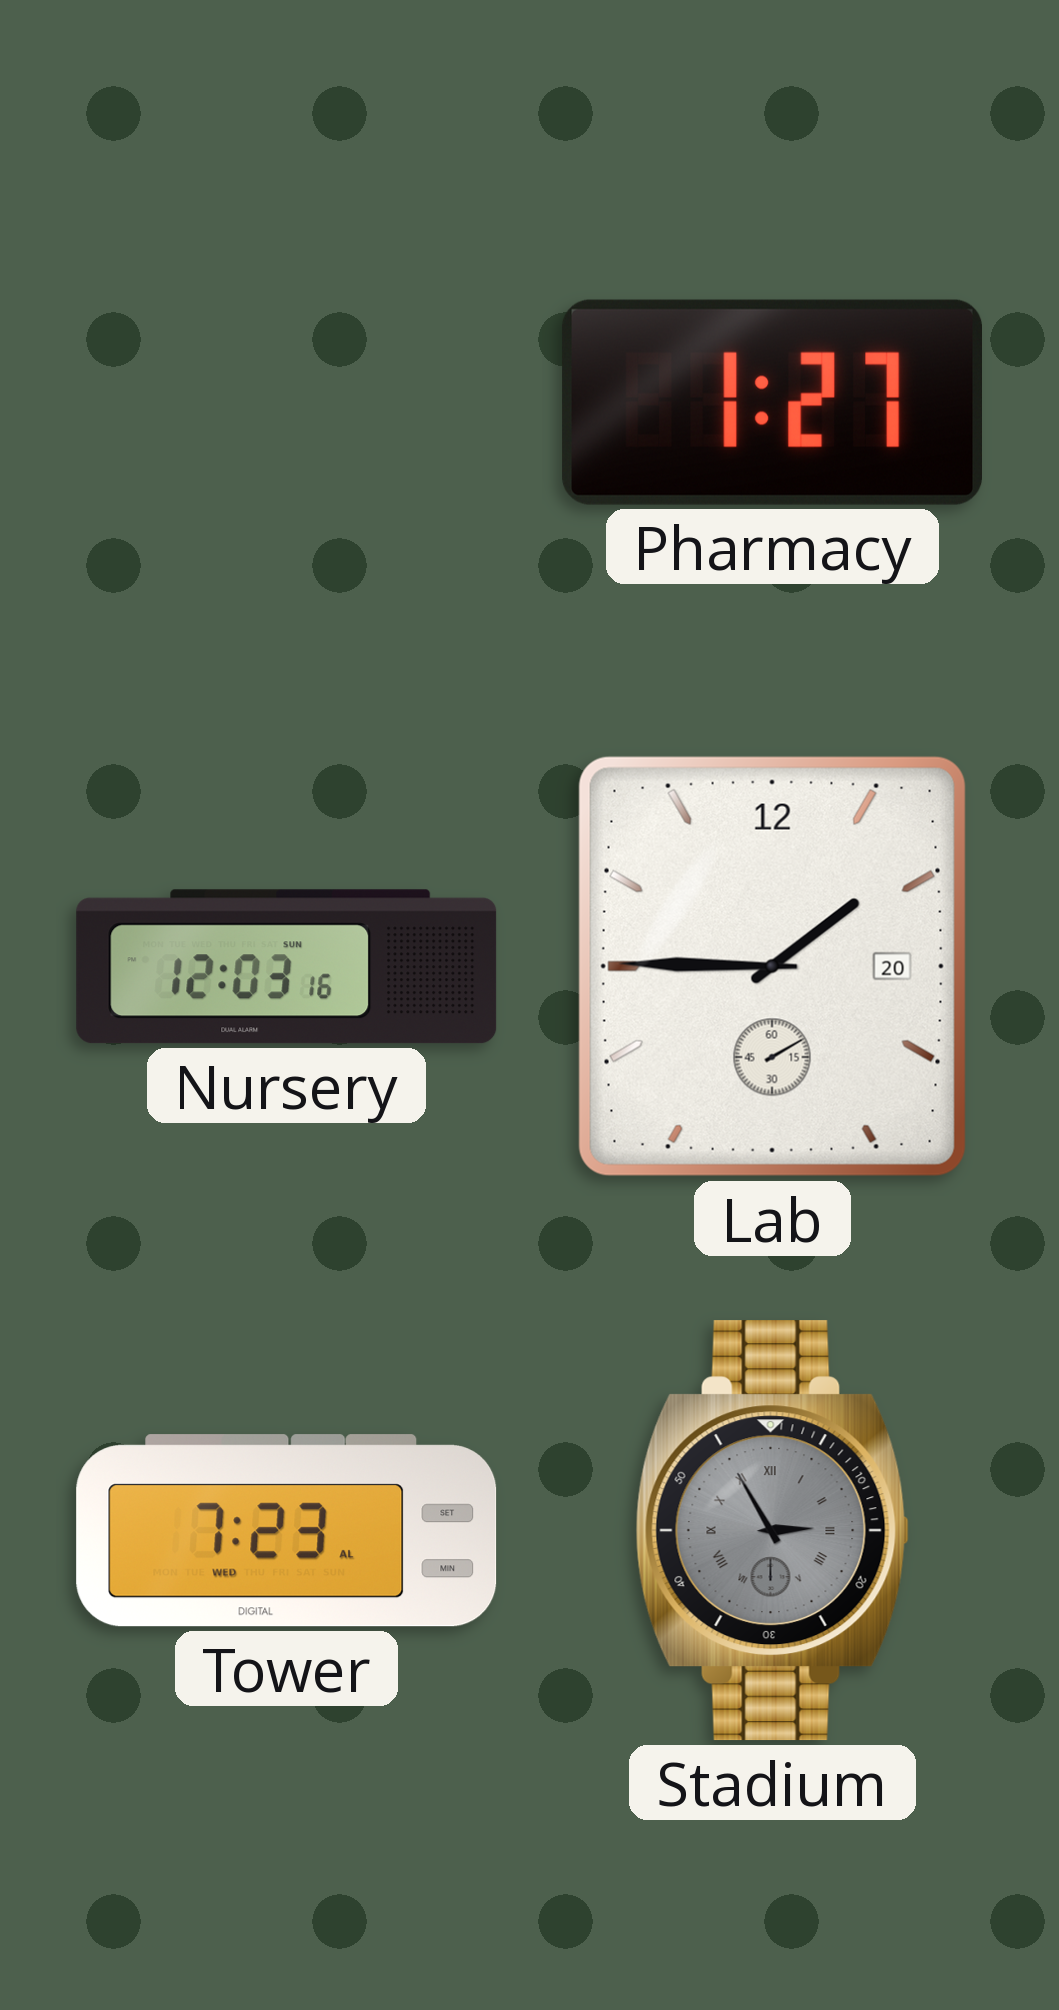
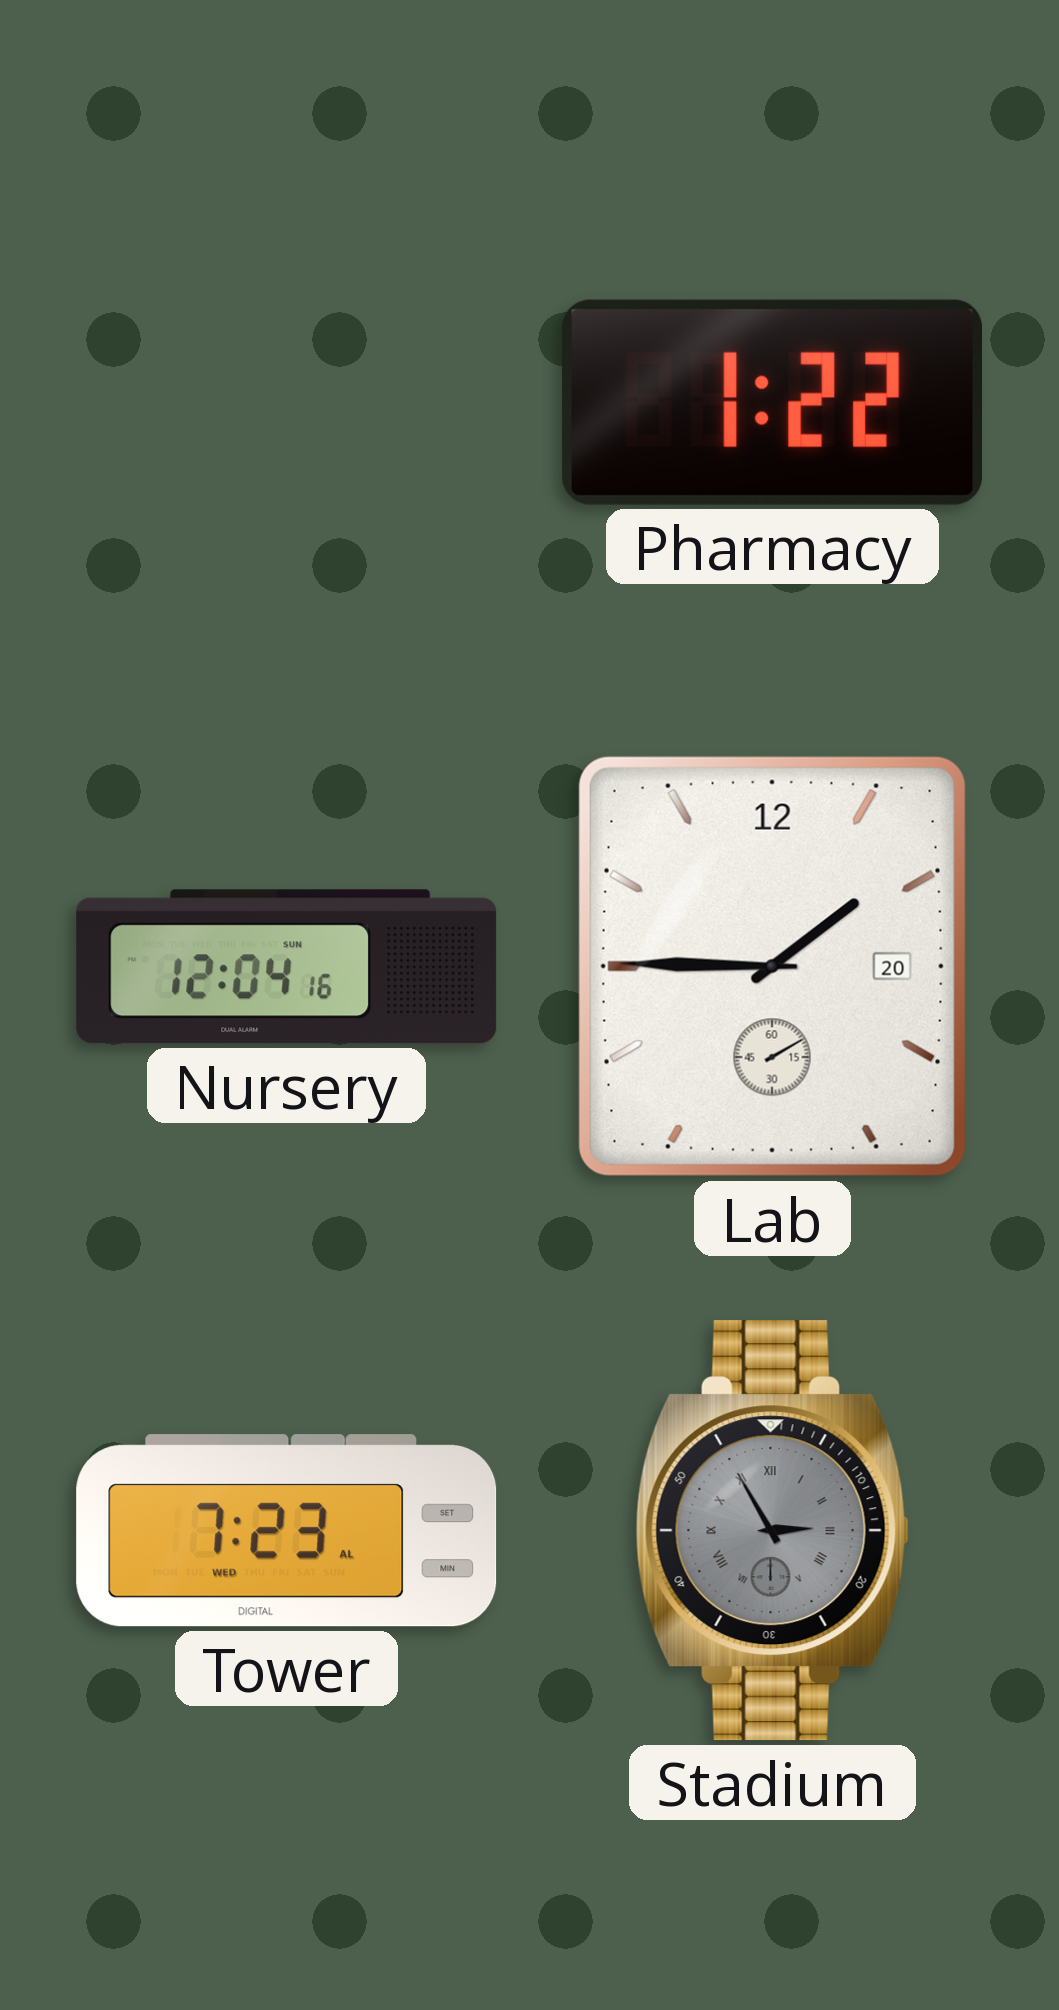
Pharmacy: 1:27 -> 1:22 (772, 402)
Nursery: 12:03 -> 12:04 (287, 967)
